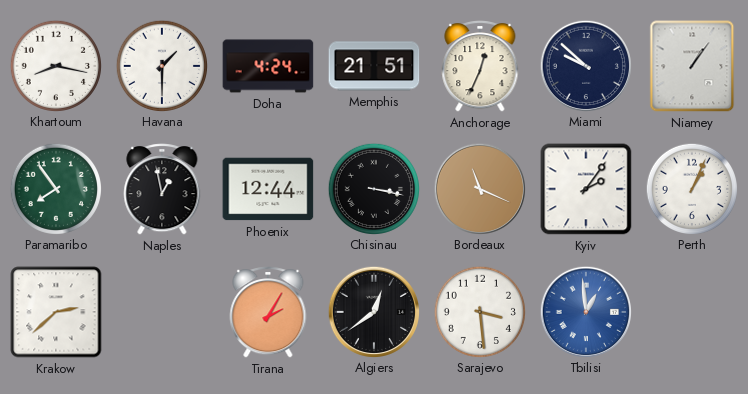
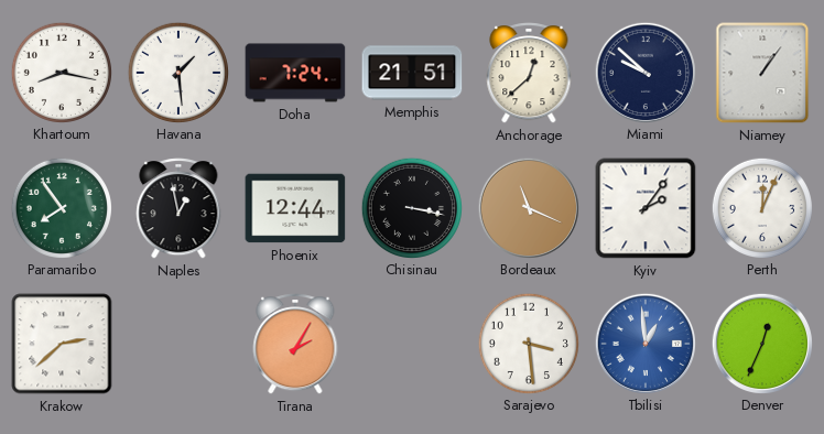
Havana: 1:30 -> 1:29 (177, 72)
Doha: 4:24 -> 7:24 (295, 73)
Anchorage: 12:34 -> 12:38 (529, 73)
Perth: 1:04 -> 12:04 (761, 207)
Algiers: 12:39 -> none (373, 311)
Denver: none -> 12:34 (761, 343)
